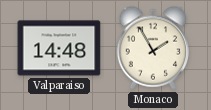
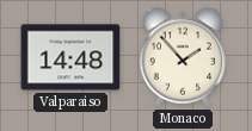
Monaco: 1:55 -> 1:53 (183, 57)
